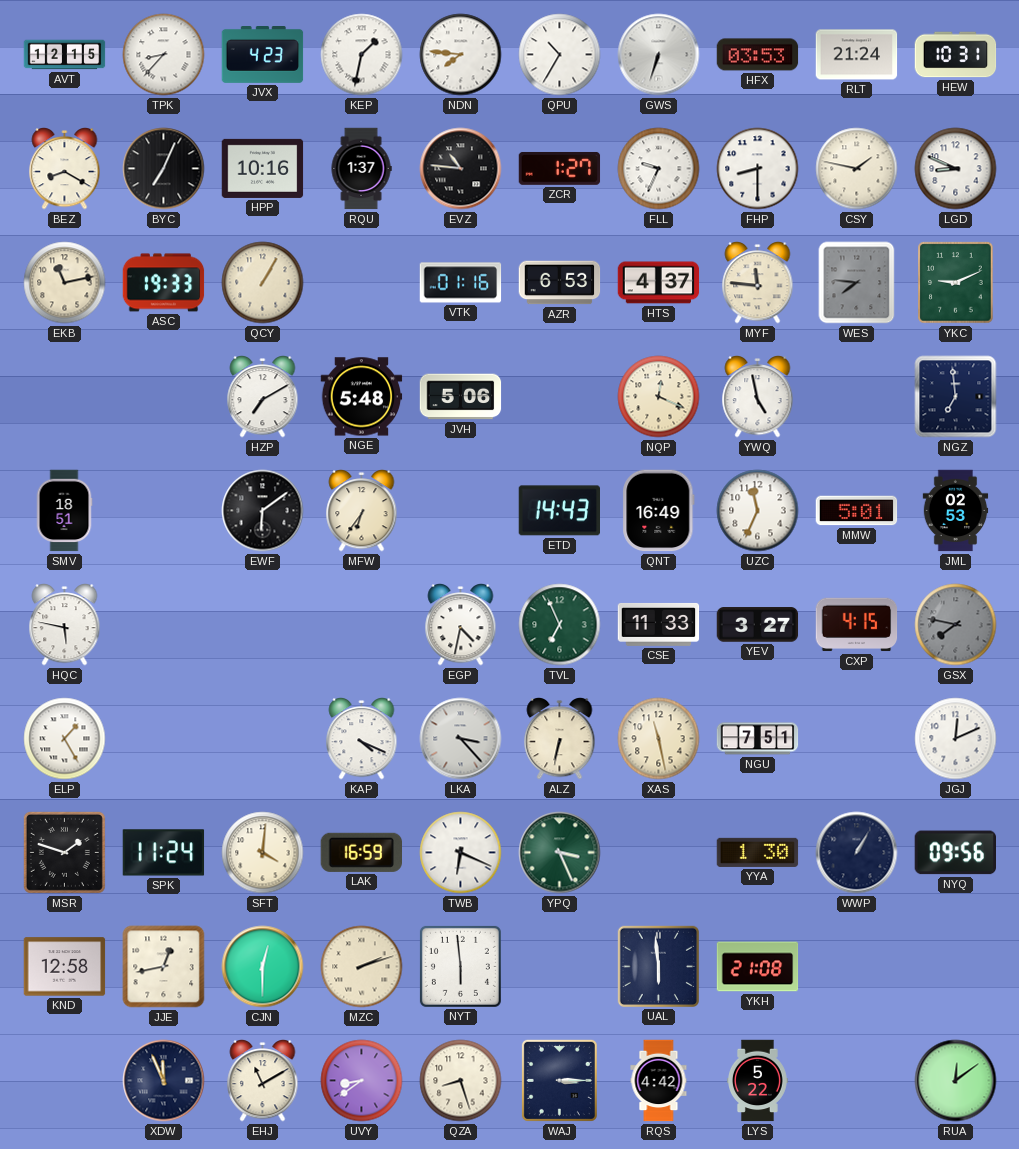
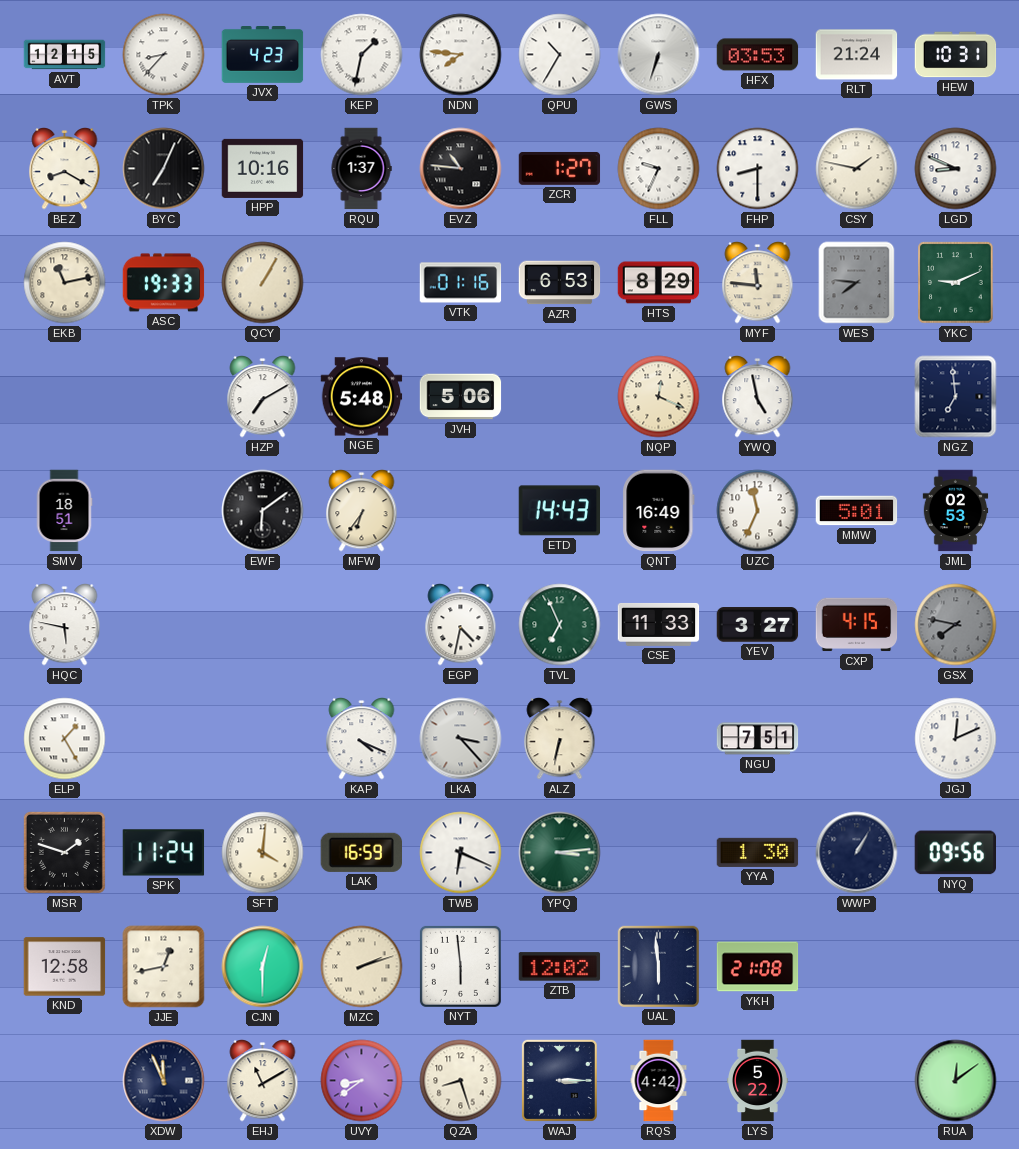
HTS: 4:37 -> 8:29 (659, 283)
XAS: 11:28 -> none (659, 739)
YPQ: 3:26 -> 3:14 (560, 853)
ZTB: none -> 12:02 (560, 967)
